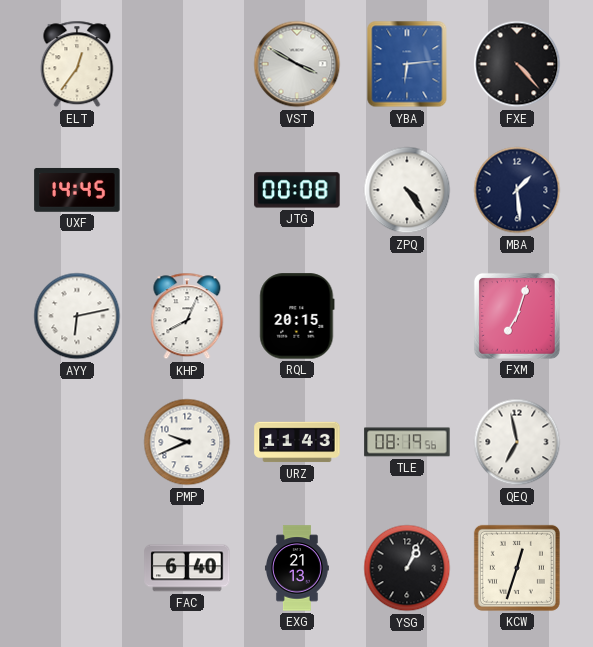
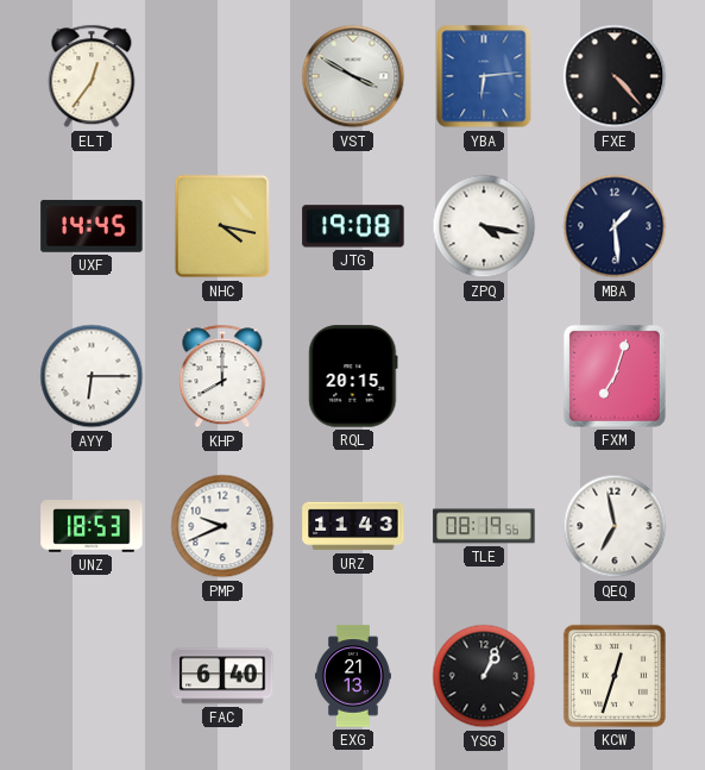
NHC: none -> 4:17 (222, 226)
JTG: 00:08 -> 19:08 (353, 226)
ZPQ: 4:24 -> 4:17 (484, 226)
AYY: 6:13 -> 6:15 (92, 376)
KHP: 8:04 -> 8:00 (222, 376)
UNZ: none -> 18:53 (92, 527)
